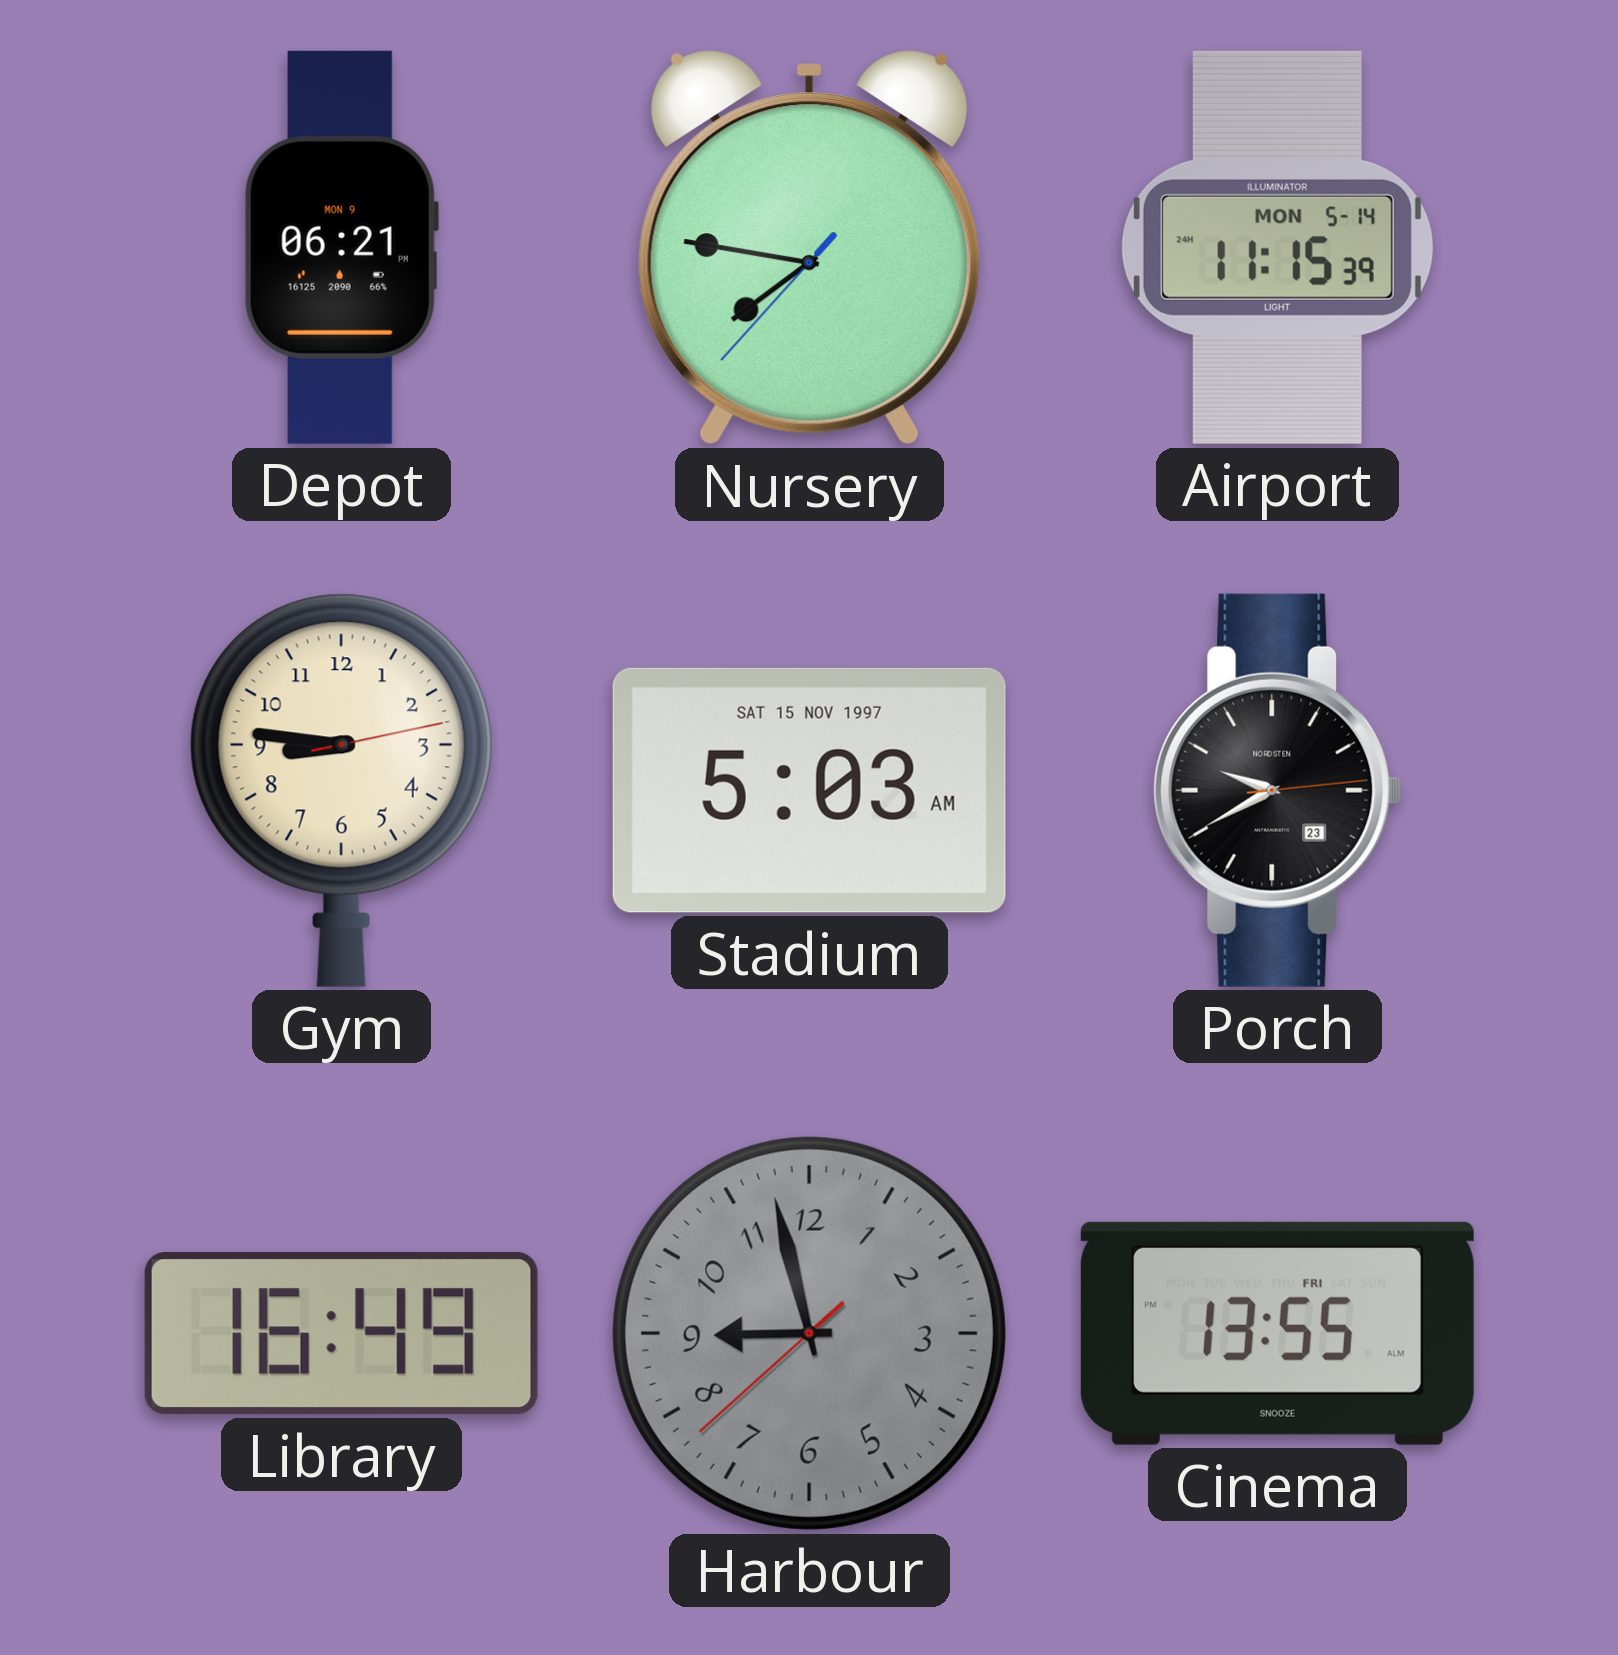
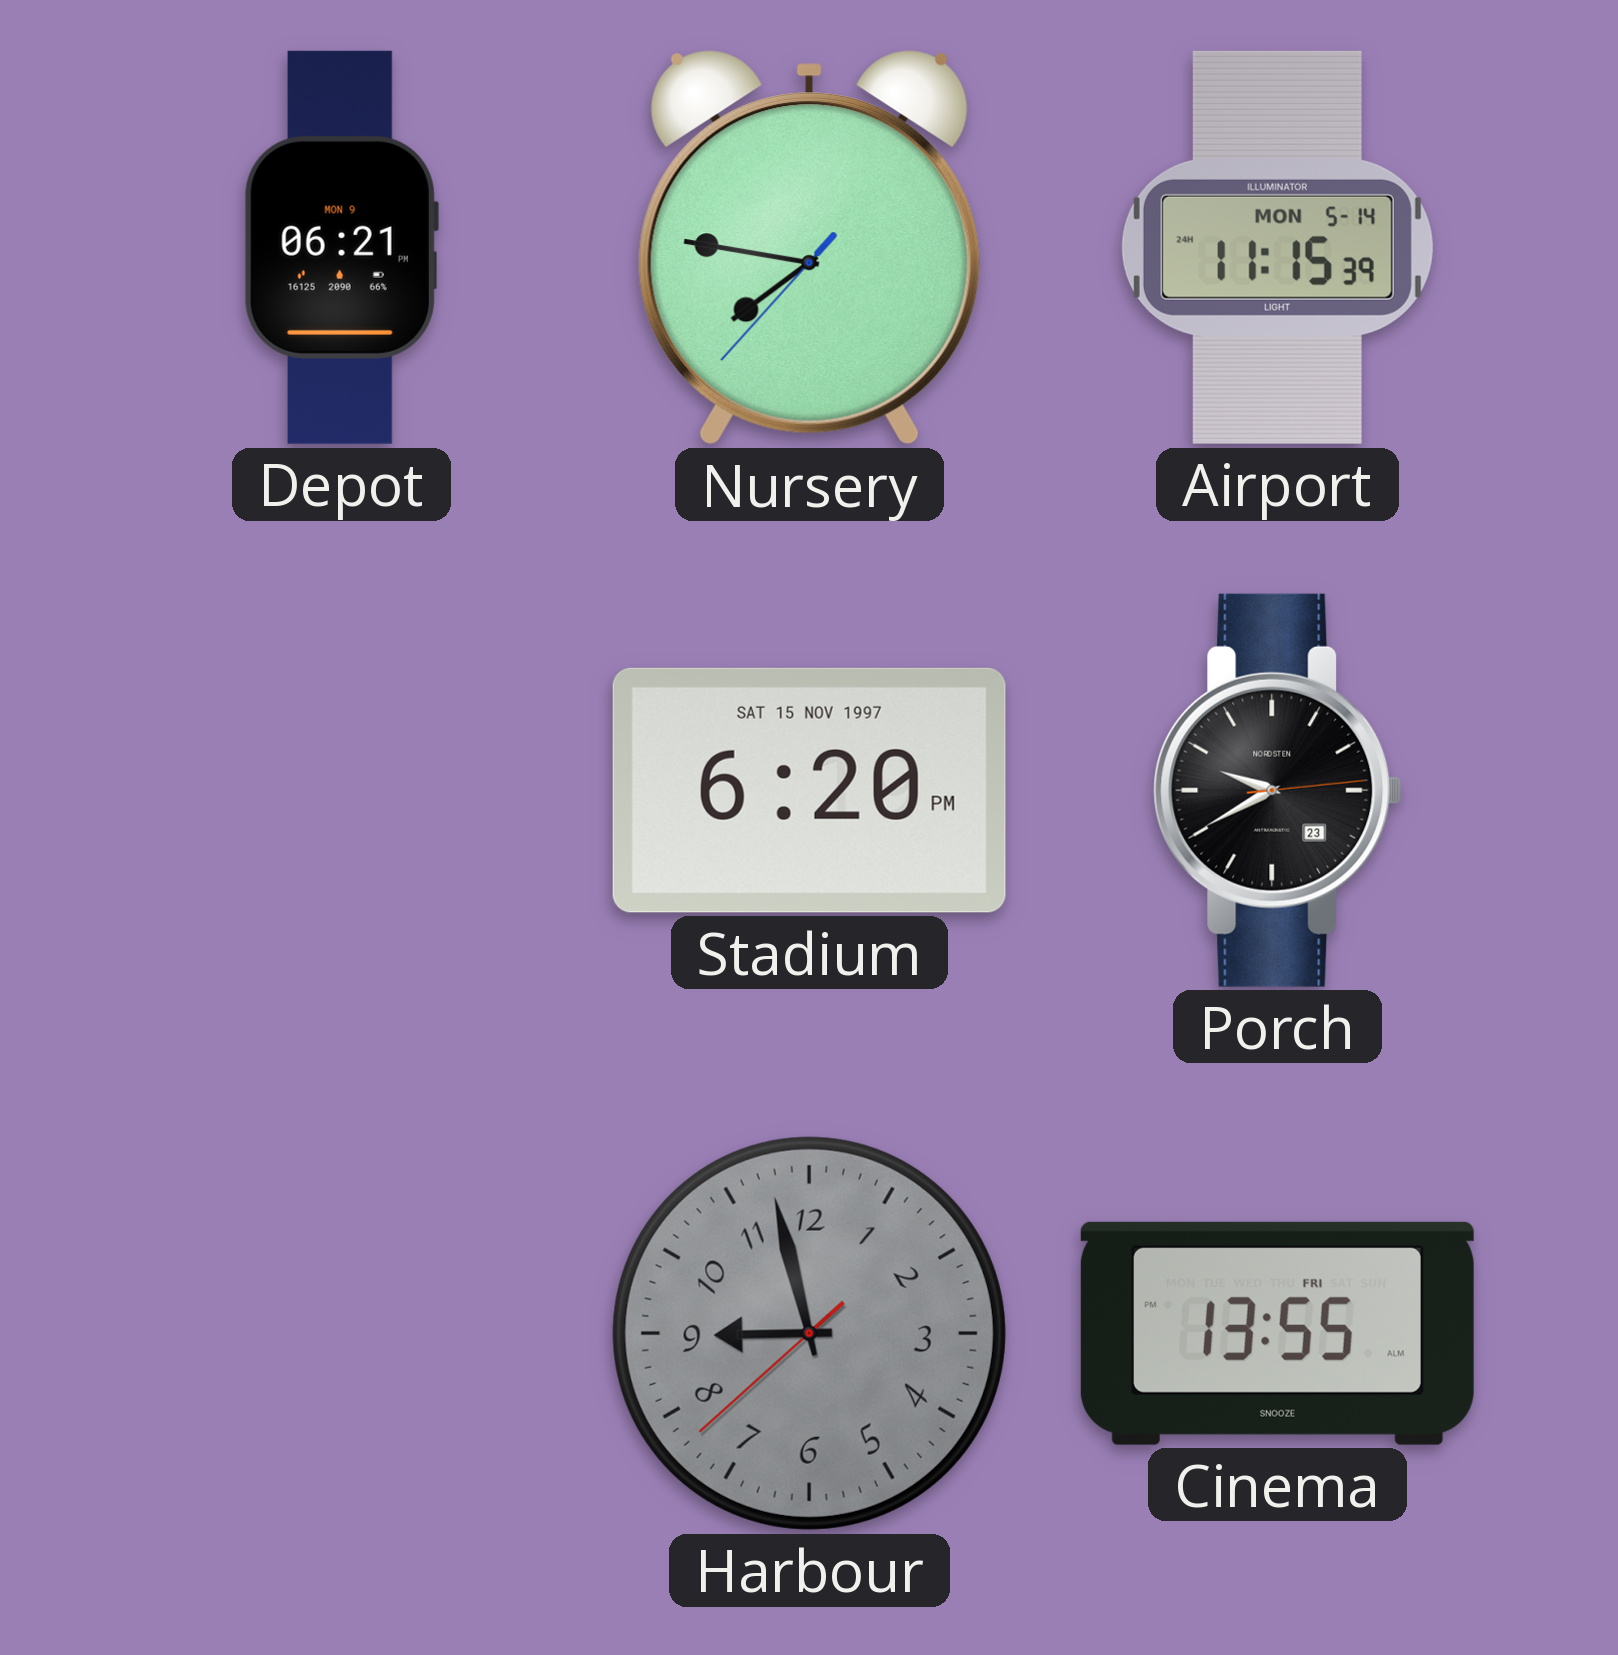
Gym: 8:46 -> none (341, 790)
Stadium: 5:03 -> 6:20 (809, 790)
Library: 16:49 -> none (341, 1334)
